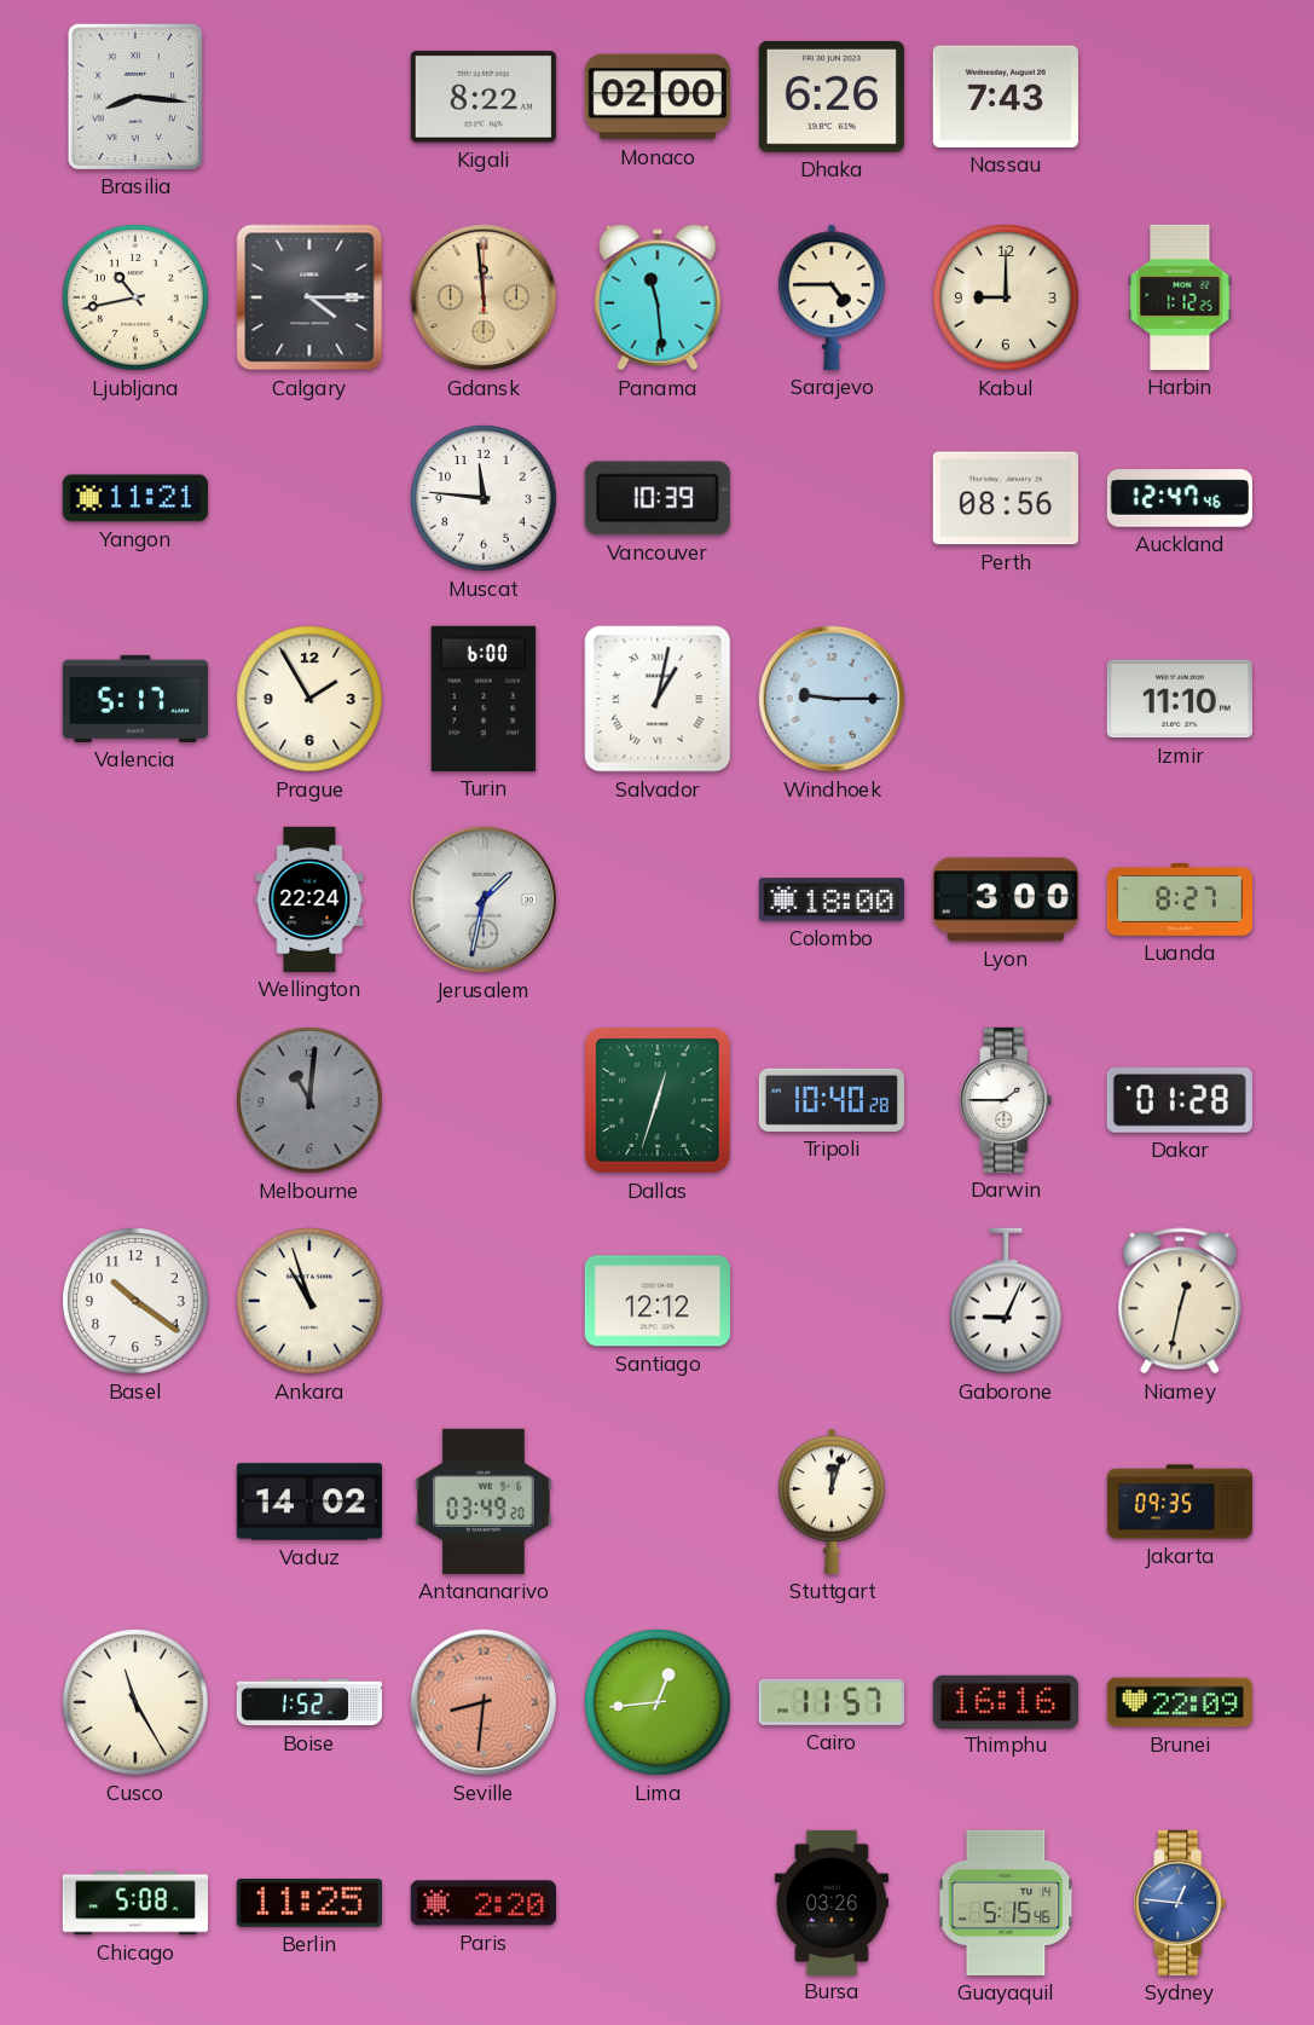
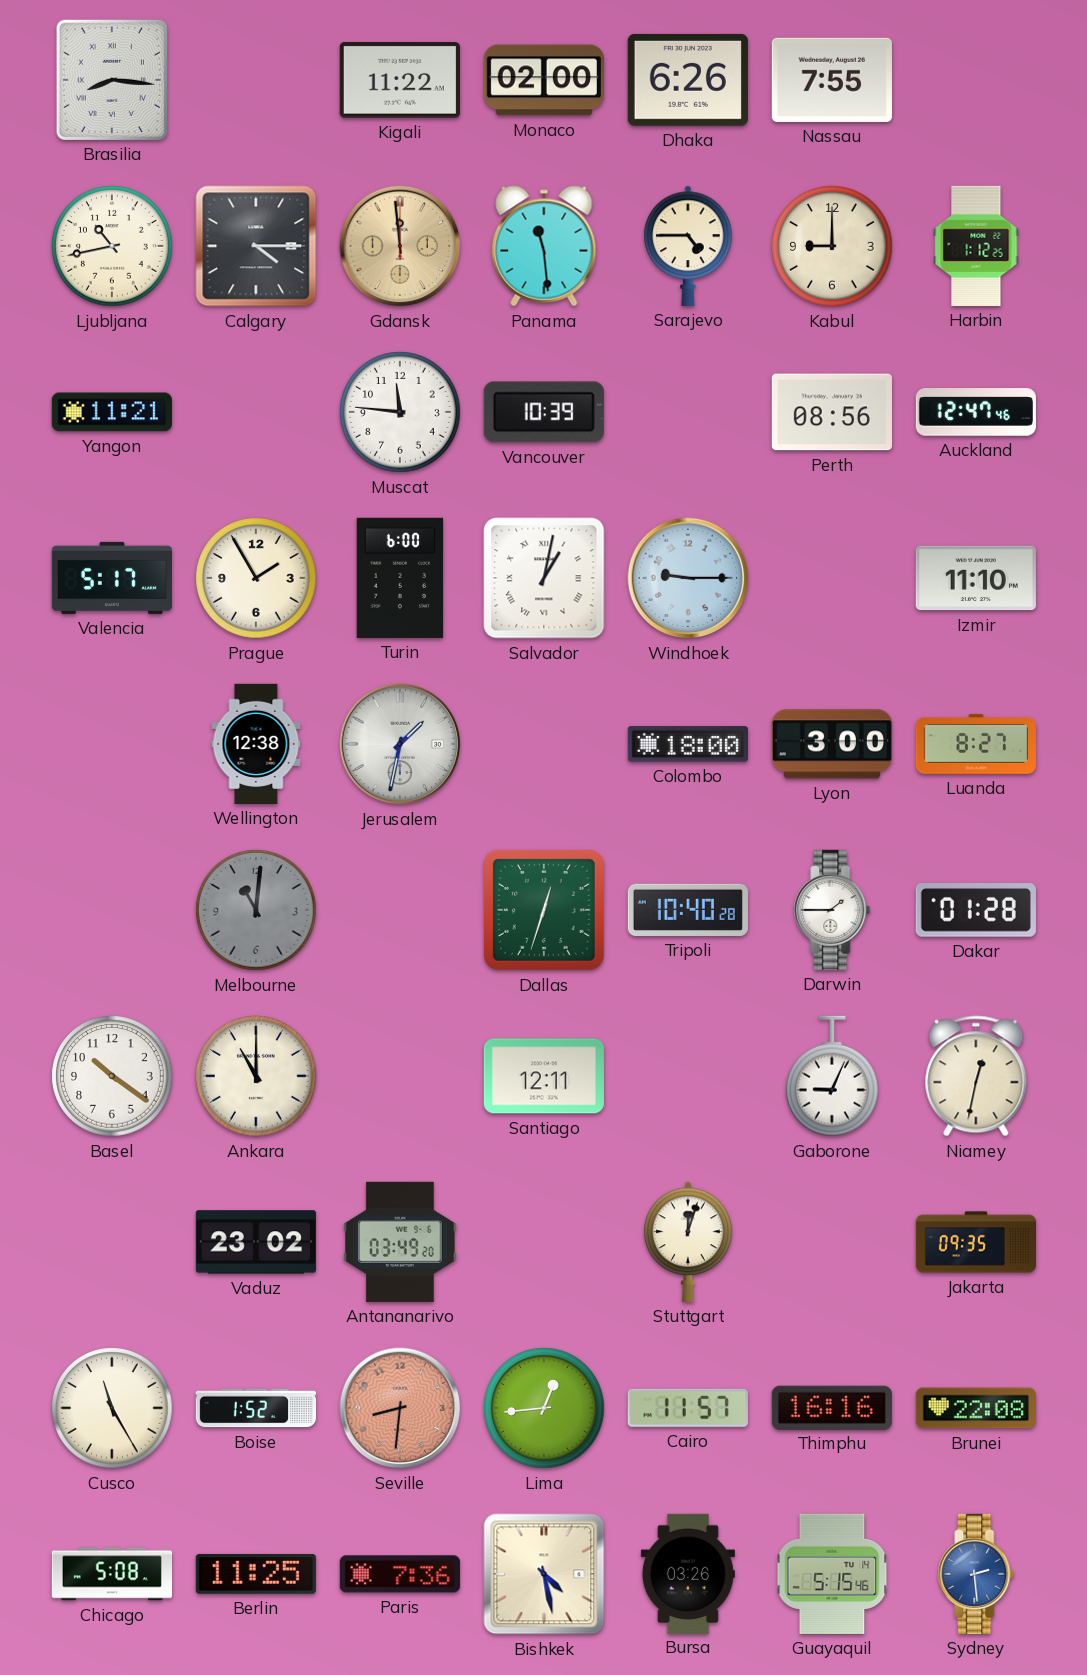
Kigali: 8:22 -> 11:22 (400, 80)
Nassau: 7:43 -> 7:55 (832, 80)
Wellington: 22:24 -> 12:38 (256, 744)
Ankara: 10:57 -> 11:00 (256, 1076)
Santiago: 12:12 -> 12:11 (544, 1076)
Vaduz: 14:02 -> 23:02 (256, 1242)
Brunei: 22:09 -> 22:08 (976, 1408)
Paris: 2:20 -> 7:36 (400, 1574)
Bishkek: none -> 4:28 (544, 1574)
Sydney: 12:46 -> 2:29 (976, 1574)
